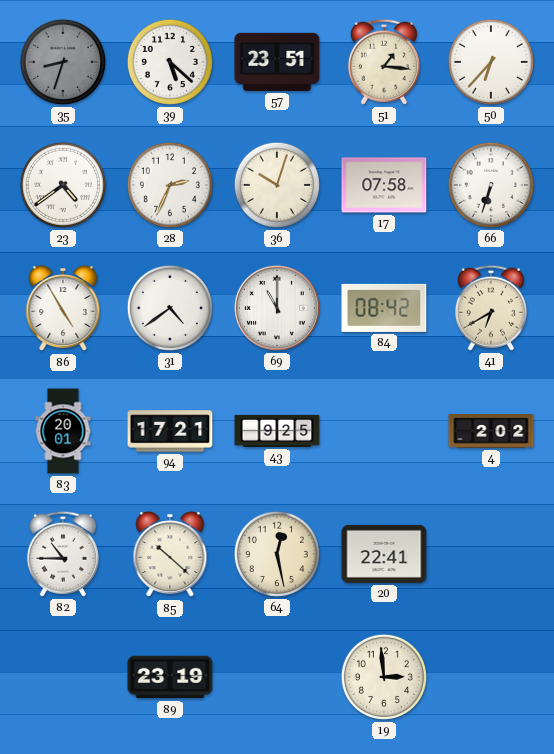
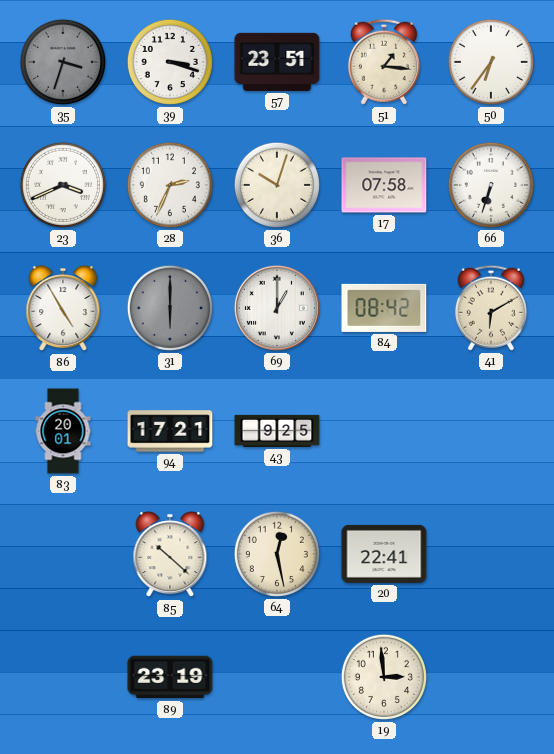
35: 8:33 -> 3:33 (63, 62)
39: 5:22 -> 3:18 (170, 62)
50: 6:37 -> 6:36 (491, 62)
23: 4:39 -> 3:41 (63, 185)
31: 4:39 -> 6:00 (170, 308)
31 dial: white -> grey (170, 308)
69: 11:00 -> 1:00 (277, 308)
41: 6:40 -> 6:10 (491, 308)
4: 2:02 -> none (491, 432)
82: 10:45 -> none (63, 554)
